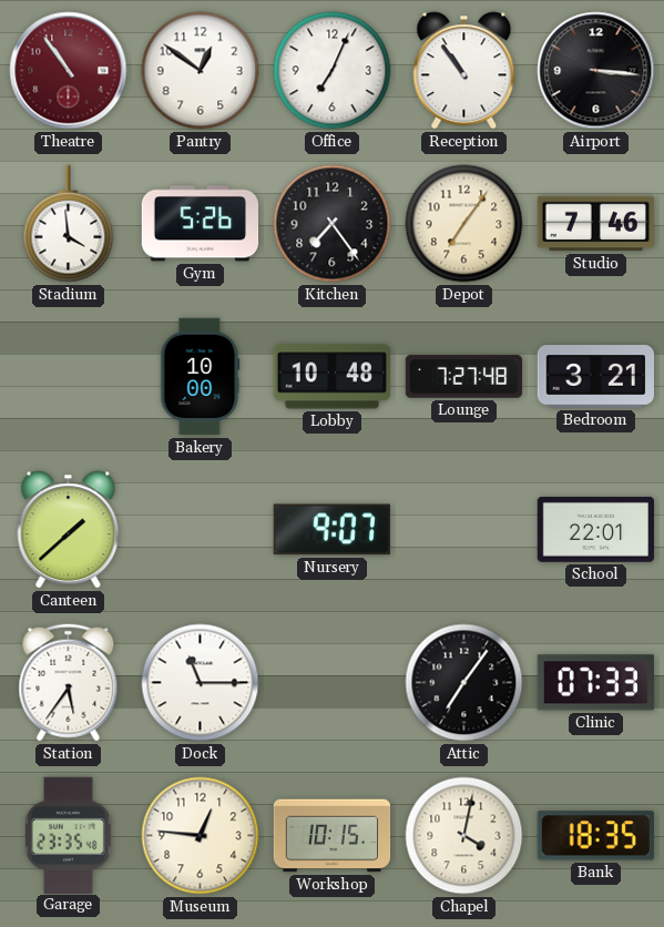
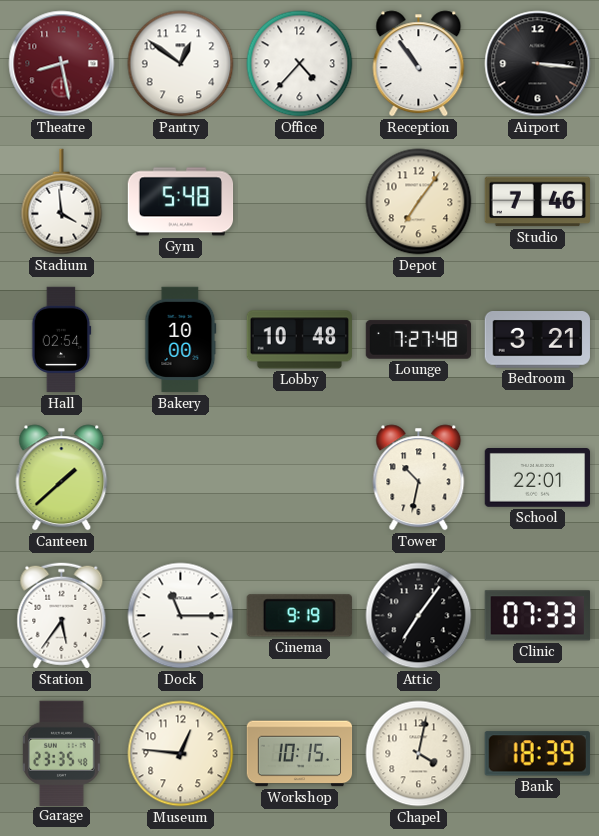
Theatre: 10:54 -> 8:28 (62, 64)
Office: 7:04 -> 4:37 (300, 64)
Gym: 5:26 -> 5:48 (181, 202)
Kitchen: 7:24 -> none (333, 224)
Hall: none -> 02:54 (61, 340)
Nursery: 9:07 -> none (331, 530)
Tower: none -> 10:32 (419, 478)
Cinema: none -> 9:19 (299, 616)
Bank: 18:35 -> 18:39 (537, 754)
